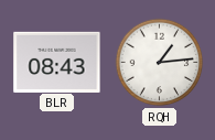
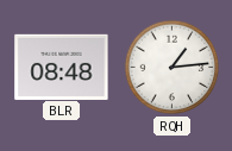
BLR: 08:43 -> 08:48 (62, 67)
